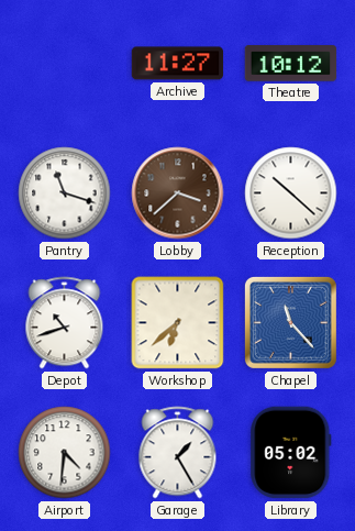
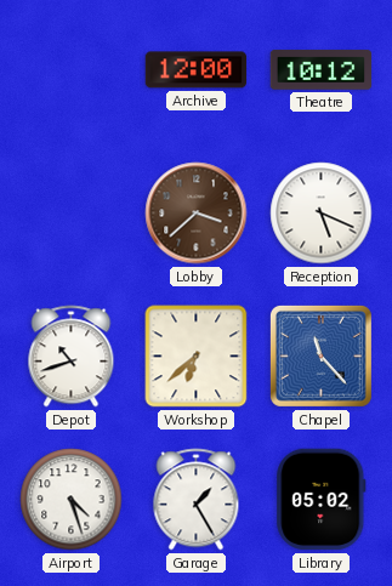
Archive: 11:27 -> 12:00 (197, 70)
Pantry: 11:18 -> none (65, 193)
Reception: 10:22 -> 5:19 (322, 214)
Airport: 4:31 -> 4:27 (72, 500)
